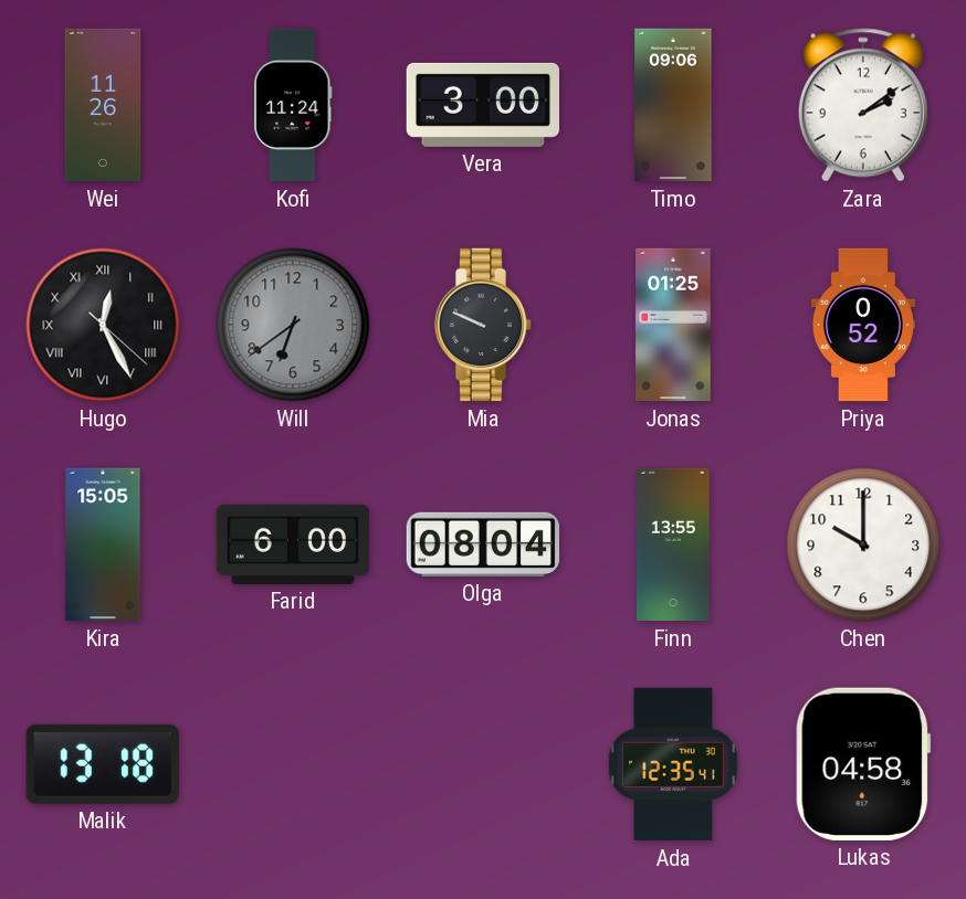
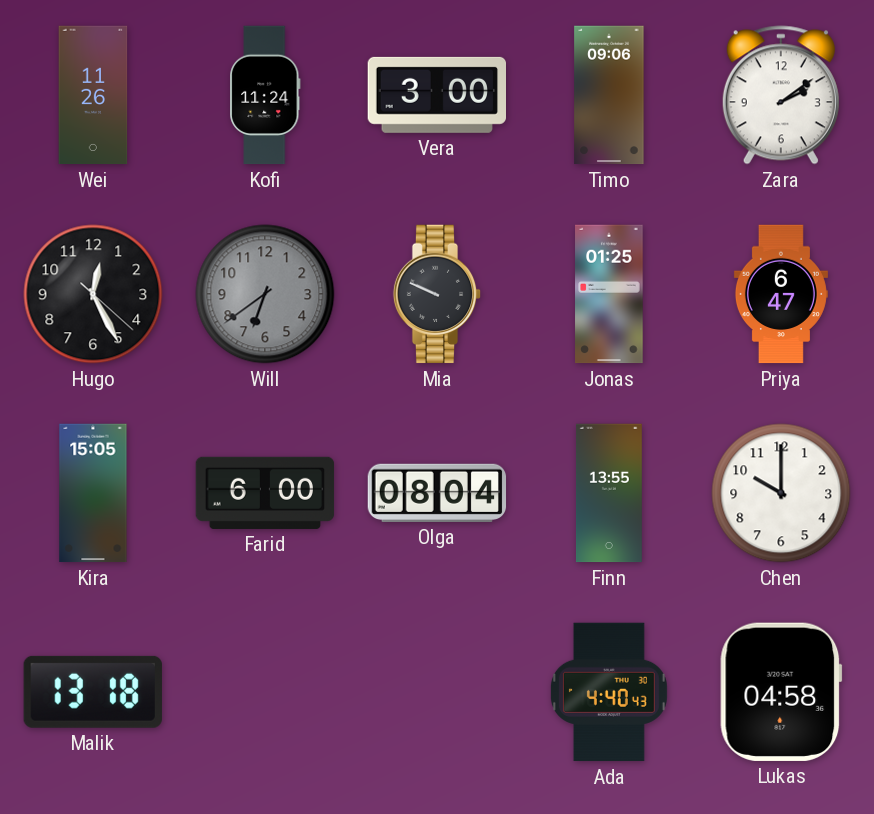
Hugo numerals: Roman -> Arabic (93, 294)
Priya: 0:52 -> 6:47 (781, 294)
Ada: 12:35 -> 4:40 (609, 692)
